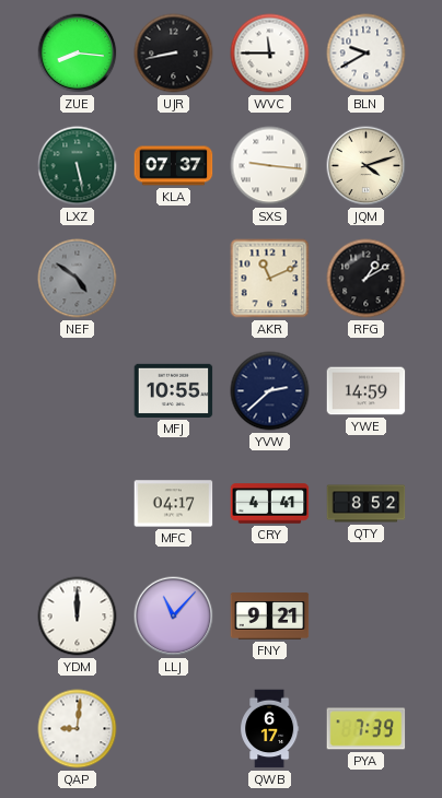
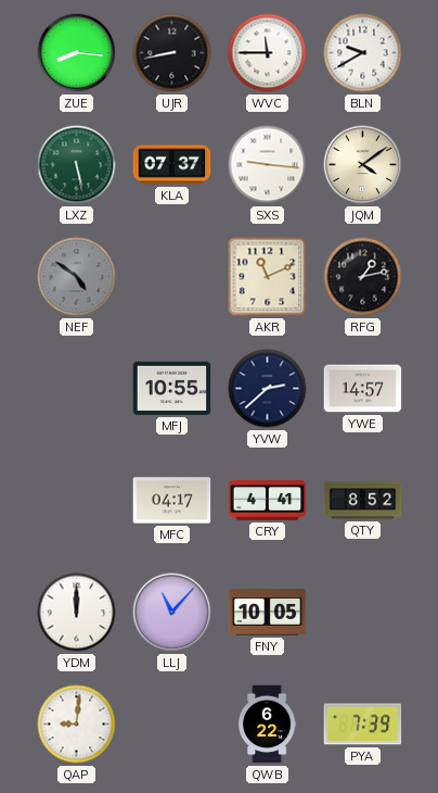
JQM: 4:12 -> 4:09 (363, 165)
RFG: 1:10 -> 1:13 (363, 277)
YWE: 14:59 -> 14:57 (363, 389)
FNY: 9:21 -> 10:05 (268, 613)
QWB: 6:17 -> 6:22 (268, 725)
